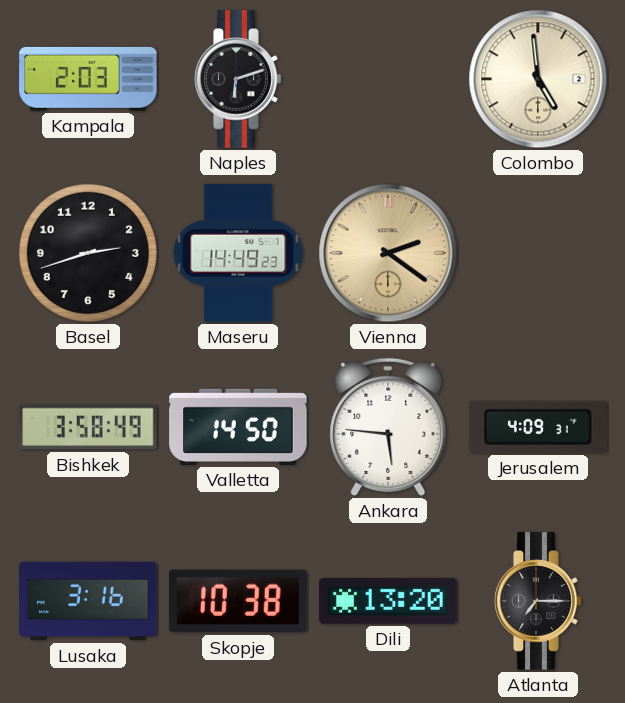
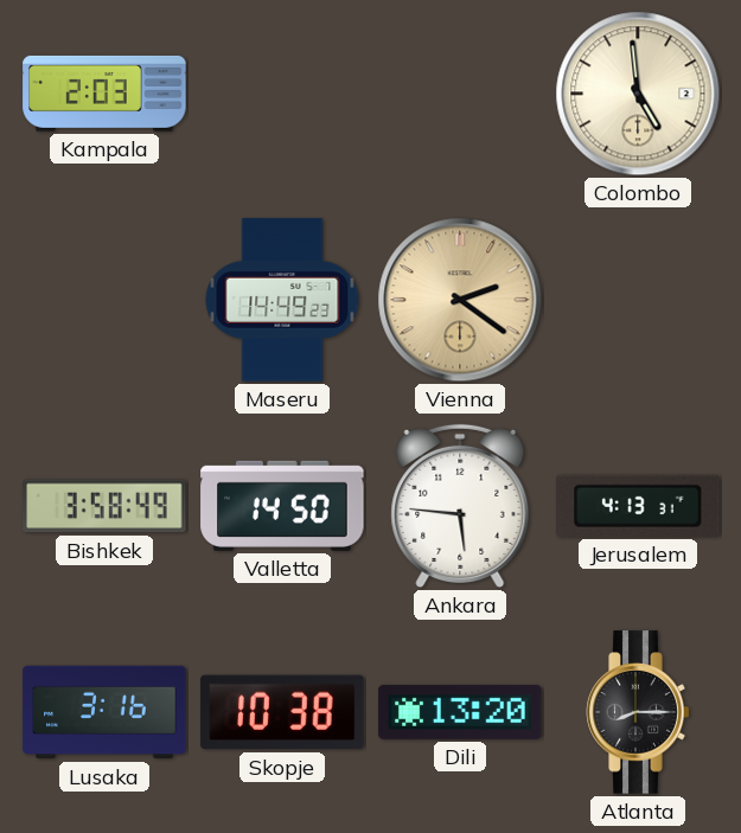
Naples: 6:12 -> none (238, 79)
Basel: 2:42 -> none (88, 253)
Jerusalem: 4:09 -> 4:13 (638, 506)
Atlanta: 7:15 -> 8:15 (638, 712)
